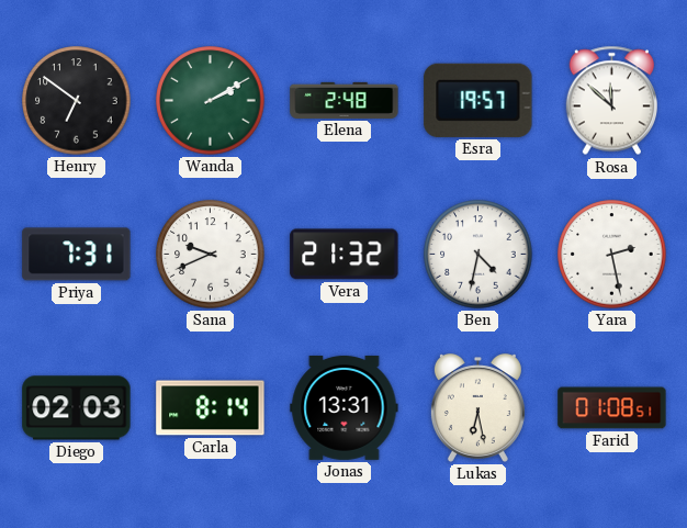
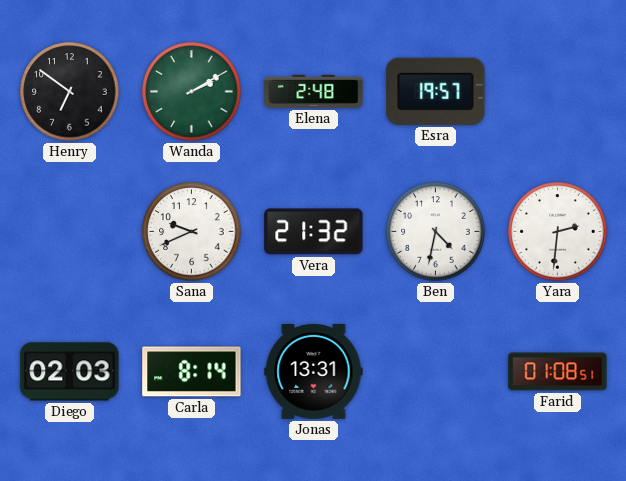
Rosa: 11:52 -> none (611, 101)
Priya: 7:31 -> none (77, 255)
Yara: 2:28 -> 2:31 (558, 232)
Lukas: 6:28 -> none (477, 408)
